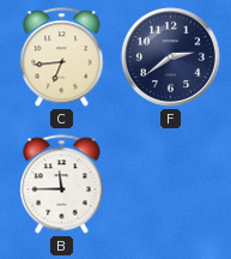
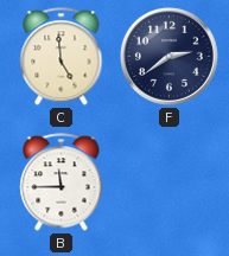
C: 6:44 -> 4:59 (62, 57)
